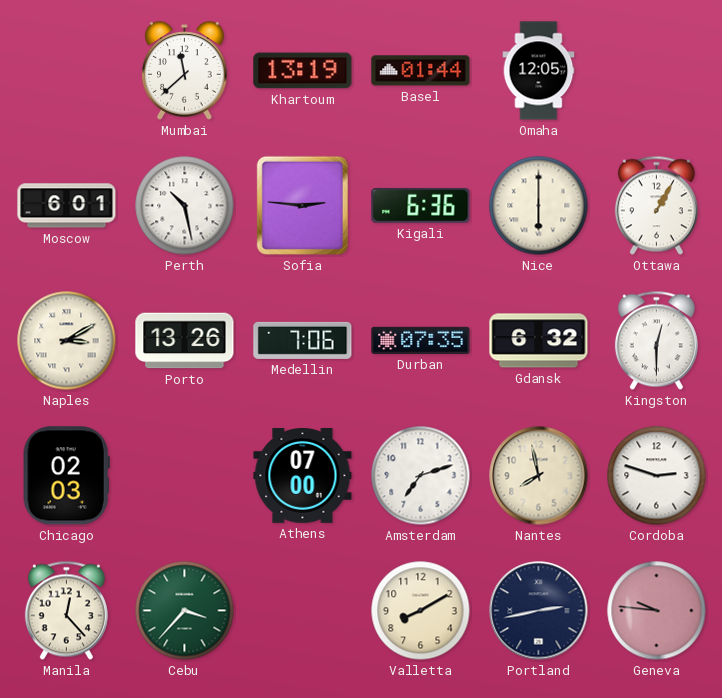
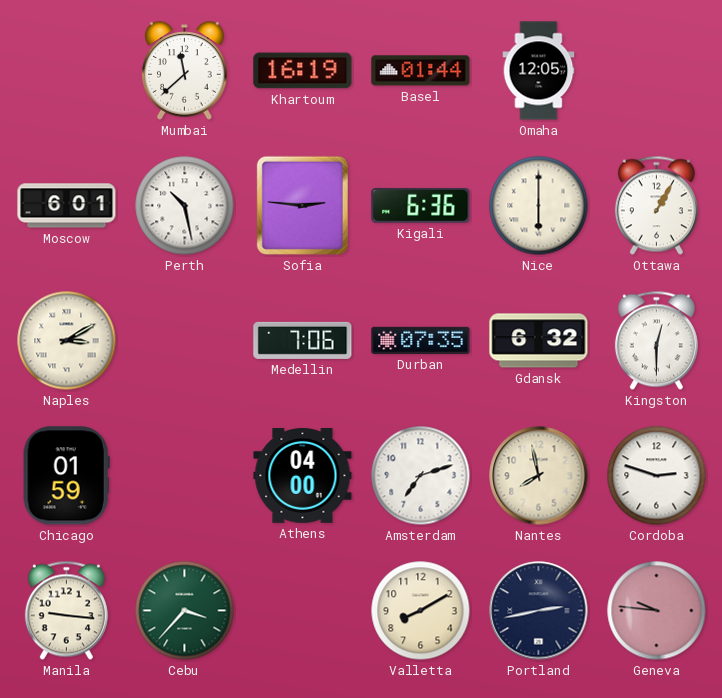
Khartoum: 13:19 -> 16:19 (303, 71)
Porto: 13:26 -> none (185, 341)
Chicago: 02:03 -> 01:59 (66, 476)
Athens: 07:00 -> 04:00 (303, 476)
Manila: 12:23 -> 9:16 (66, 611)
